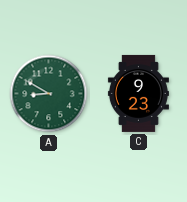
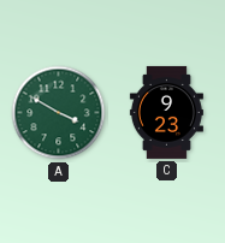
A: 8:50 -> 3:50 (59, 113)
